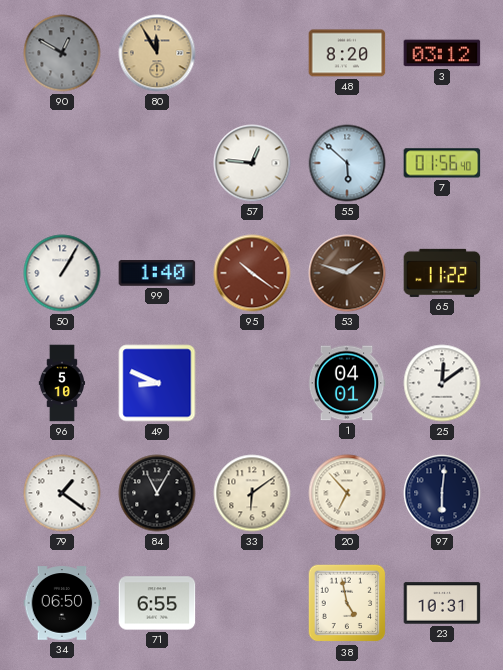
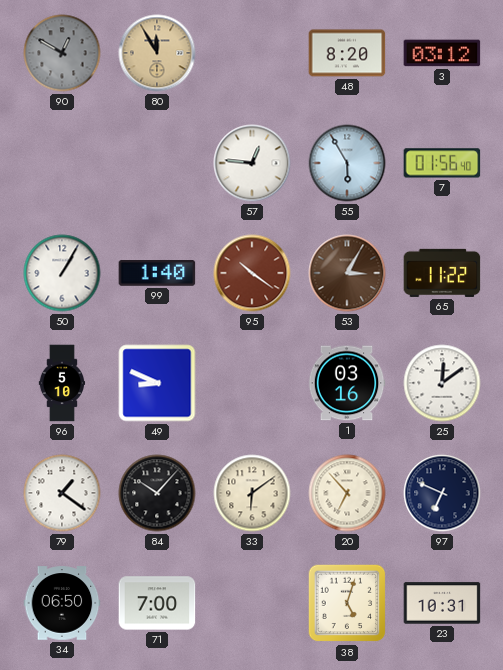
55: 5:52 -> 5:55 (347, 163)
53: 1:48 -> 3:05 (347, 273)
1: 04:01 -> 03:16 (347, 383)
84: 11:05 -> 10:07 (157, 493)
97: 6:01 -> 6:49 (442, 493)
71: 6:55 -> 7:00 (157, 603)
38: 4:58 -> 5:03 (347, 603)
